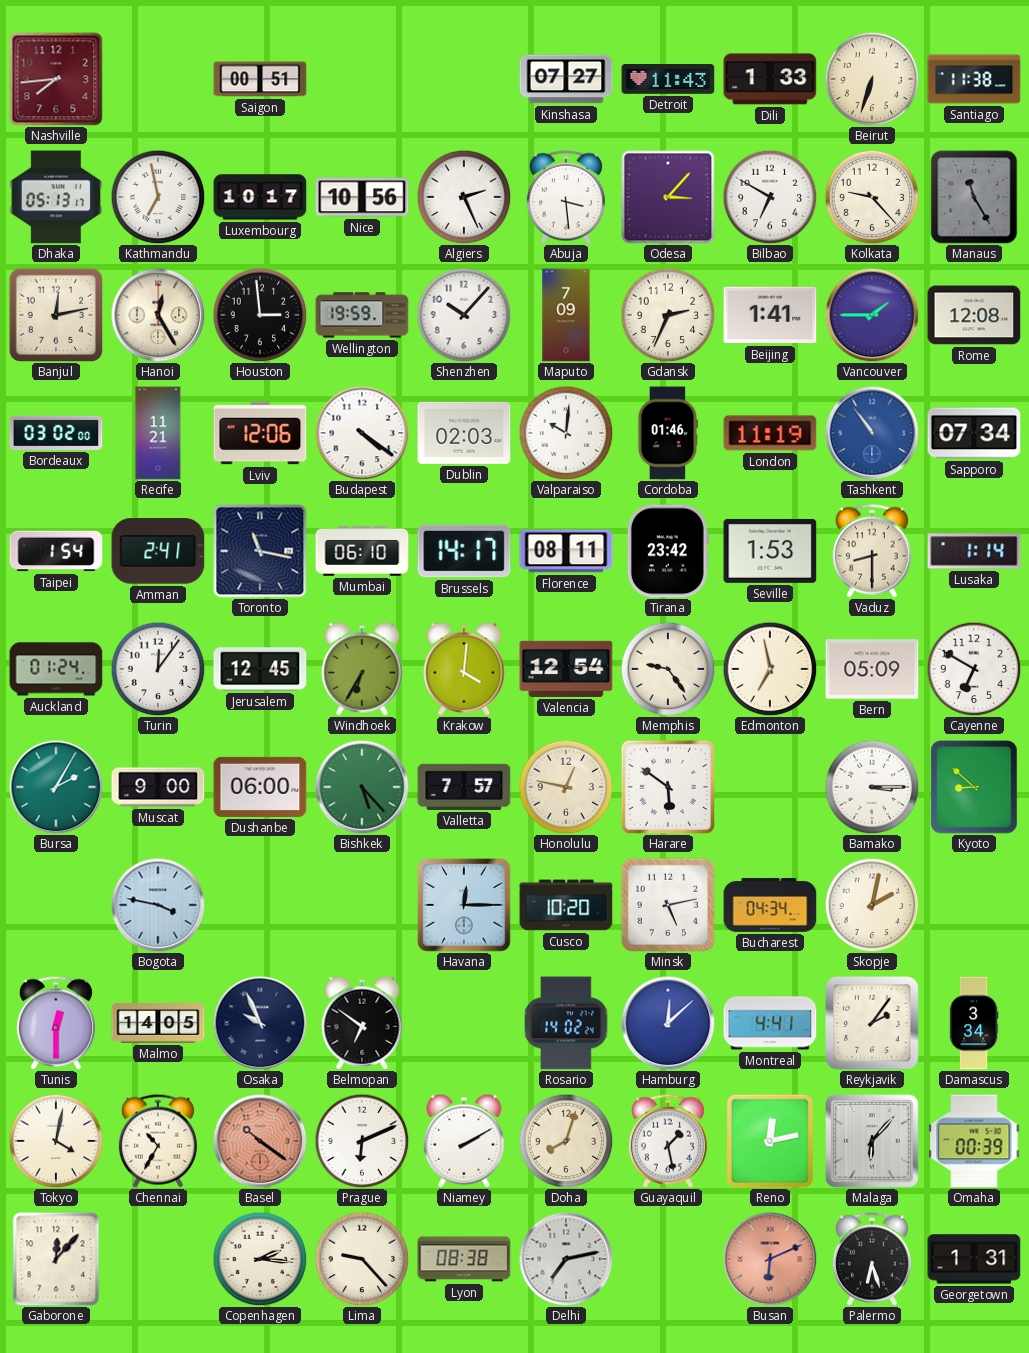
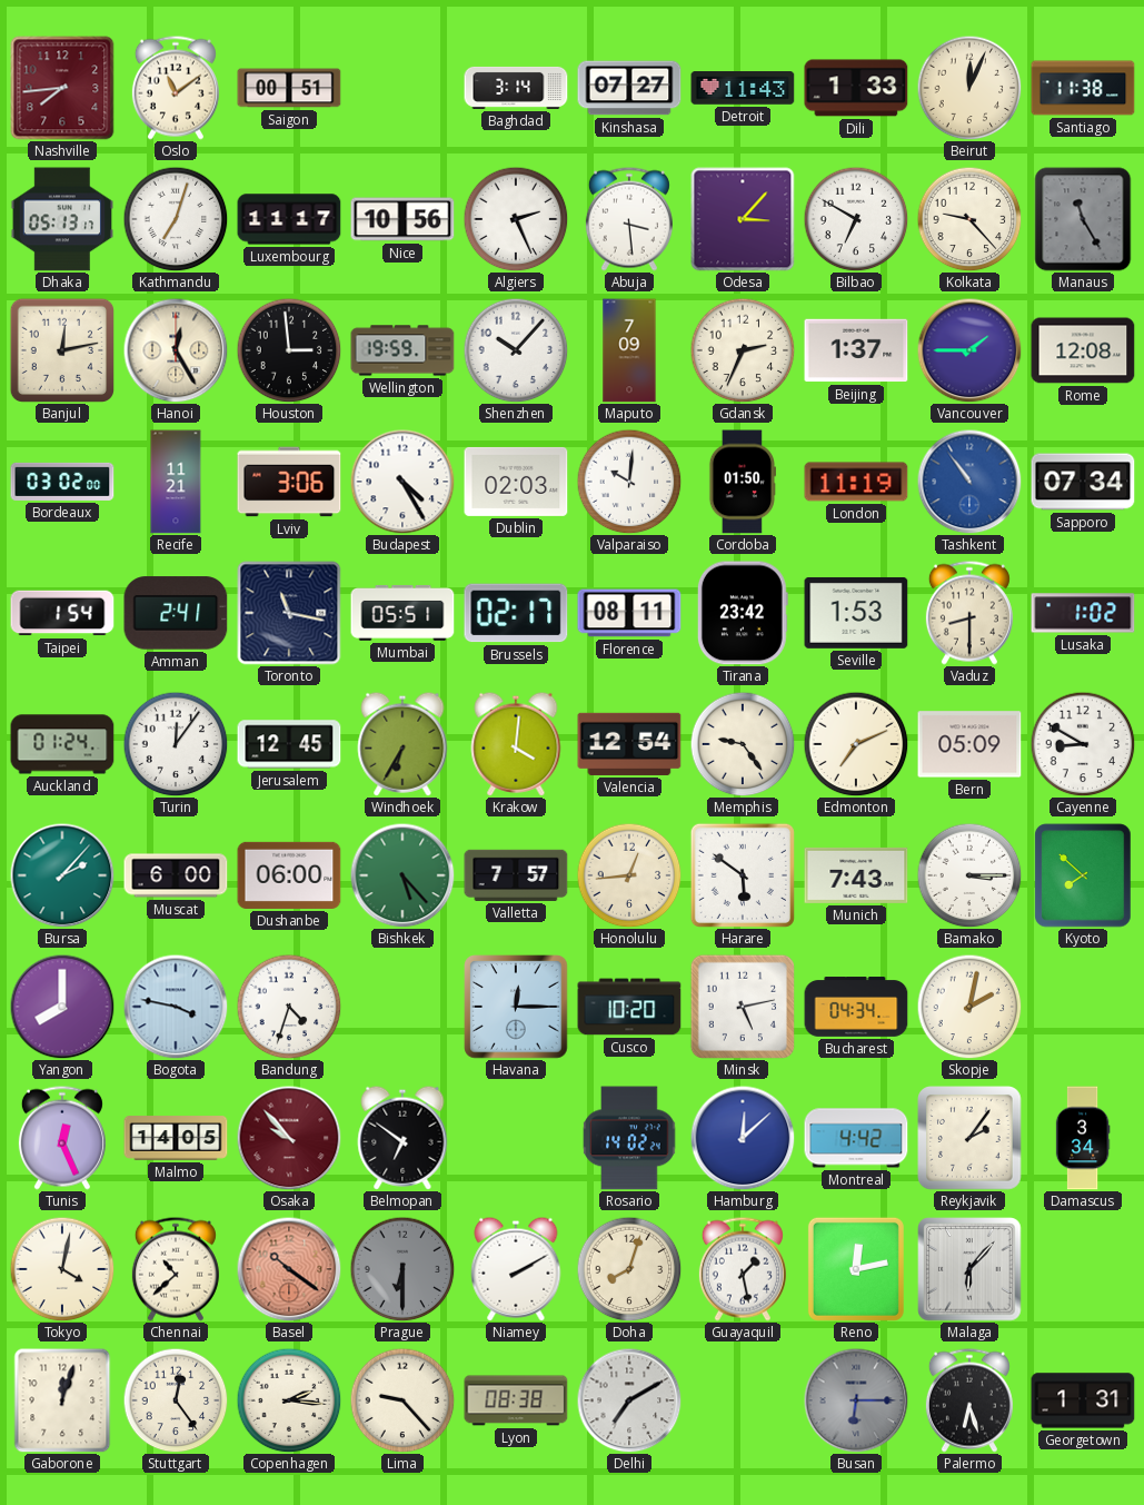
Oslo: none -> 11:09 (176, 88)
Baghdad: none -> 3:14 (516, 88)
Beirut: 6:33 -> 12:04 (969, 88)
Kathmandu: 6:58 -> 7:03 (176, 219)
Luxembourg: 10:17 -> 11:17 (289, 219)
Beijing: 1:41 -> 1:37 (856, 350)
Lviv: 12:06 -> 3:06 (289, 482)
Budapest: 4:21 -> 4:25 (402, 482)
Cordoba: 01:46 -> 01:50 (742, 482)
Mumbai: 06:10 -> 05:51 (402, 614)
Brussels: 14:17 -> 02:17 (516, 613)
Lusaka: 1:14 -> 1:02 (1083, 613)
Edmonton: 6:58 -> 7:11 (856, 744)
Cayenne: 6:50 -> 8:50 (1083, 744)
Bursa: 2:05 -> 2:07 (62, 875)
Muscat: 9:00 -> 6:00 (176, 875)
Honolulu: 12:47 -> 12:44 (629, 875)
Munich: none -> 7:43 (856, 875)
Kyoto: 8:52 -> 7:52 (1083, 875)
Yangon: none -> 8:00 (62, 1007)
Bandung: none -> 4:33 (289, 1007)
Tunis: 12:30 -> 12:26 (62, 1138)
Osaka: 9:56 -> 9:53 (289, 1138)
Osaka dial: navy -> burgundy (289, 1138)
Montreal: 4:41 -> 4:42 (856, 1138)
Chennai: 10:35 -> 10:38 (176, 1269)
Prague: 6:11 -> 6:30 (402, 1269)
Prague dial: white -> grey (402, 1269)
Omaha: 00:39 -> none (974, 1141)
Gaborone: 12:07 -> 12:03 (62, 1400)
Stuttgart: none -> 12:24 (176, 1400)
Delhi: 7:13 -> 7:10 (629, 1400)
Busan: 6:11 -> 6:15 (856, 1400)
Busan dial: salmon -> grey (856, 1400)
